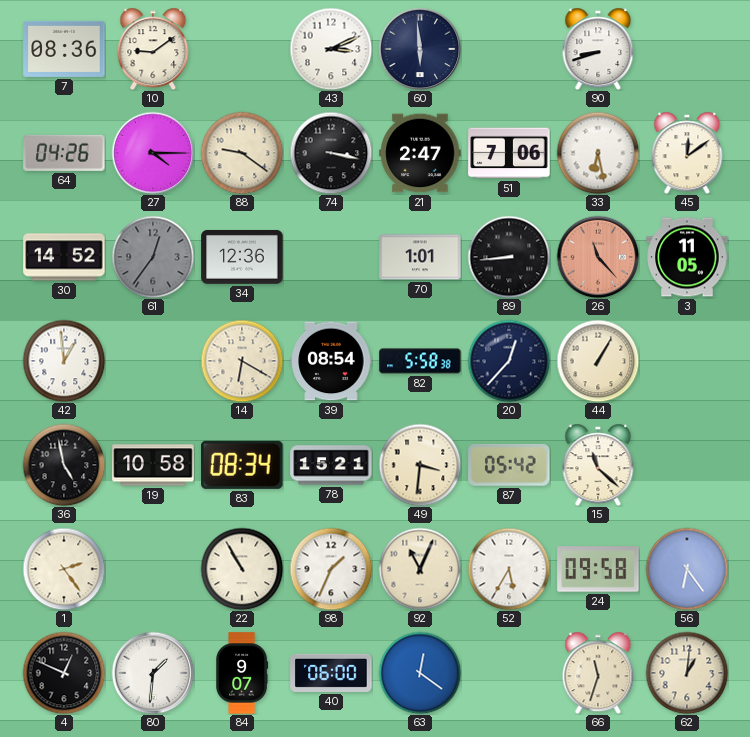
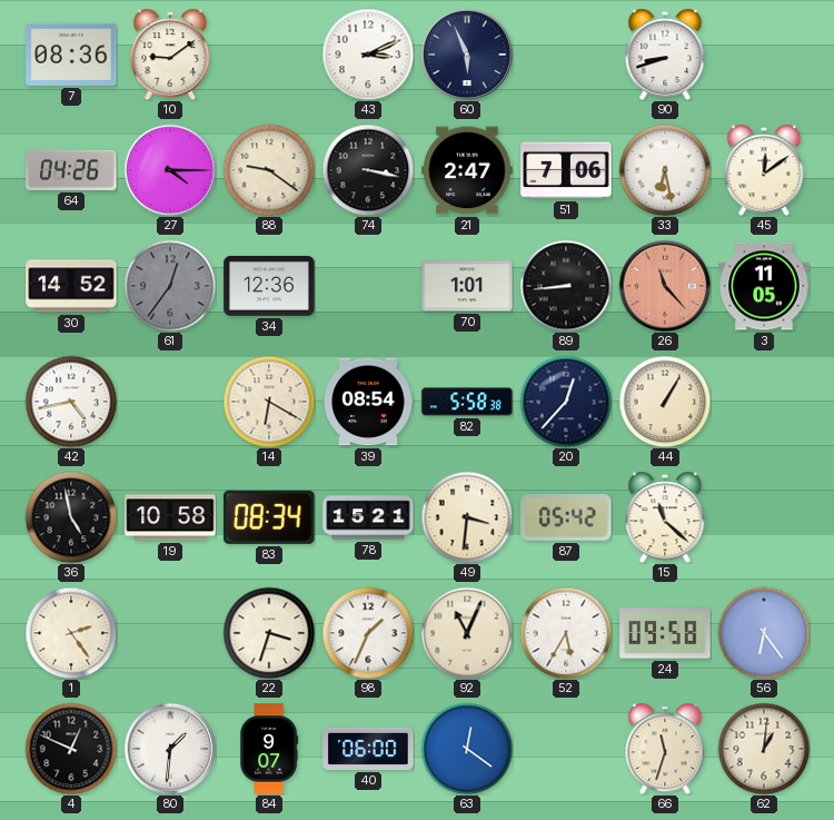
60: 5:59 -> 5:56 (467, 55)
42: 12:59 -> 4:43 (71, 402)
22: 10:55 -> 3:33 (269, 633)
